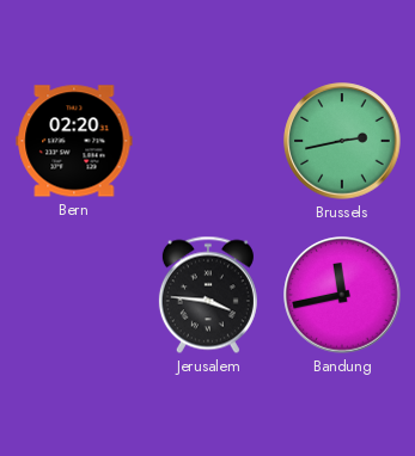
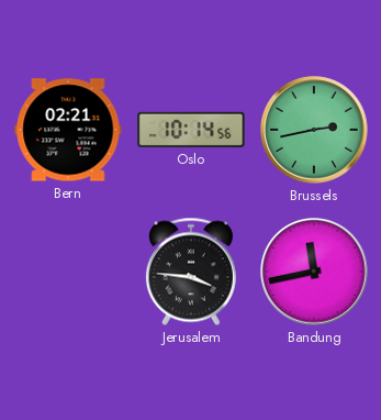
Bern: 02:20 -> 02:21 (68, 130)
Oslo: none -> 10:14 (191, 130)
